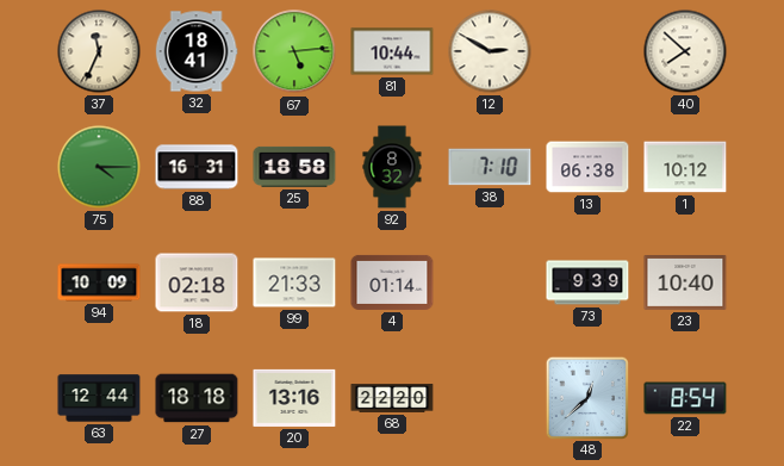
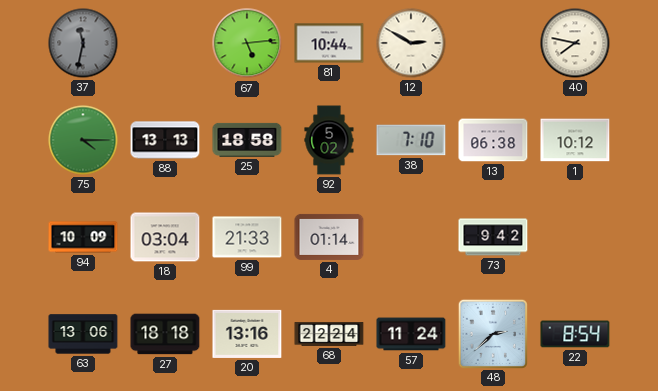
37: 11:34 -> 11:32 (83, 43)
37 dial: cream -> grey (83, 43)
32: 18:41 -> none (197, 51)
40: 7:52 -> 7:47 (575, 43)
88: 16:31 -> 13:13 (165, 140)
92: 8:32 -> 5:02 (329, 140)
18: 02:18 -> 03:04 (165, 237)
73: 9:39 -> 9:42 (493, 237)
23: 10:40 -> none (685, 284)
63: 12:44 -> 13:06 (83, 334)
68: 22:20 -> 22:24 (329, 334)
57: none -> 11:24 (411, 334)
48: 12:38 -> 2:38 (492, 333)
